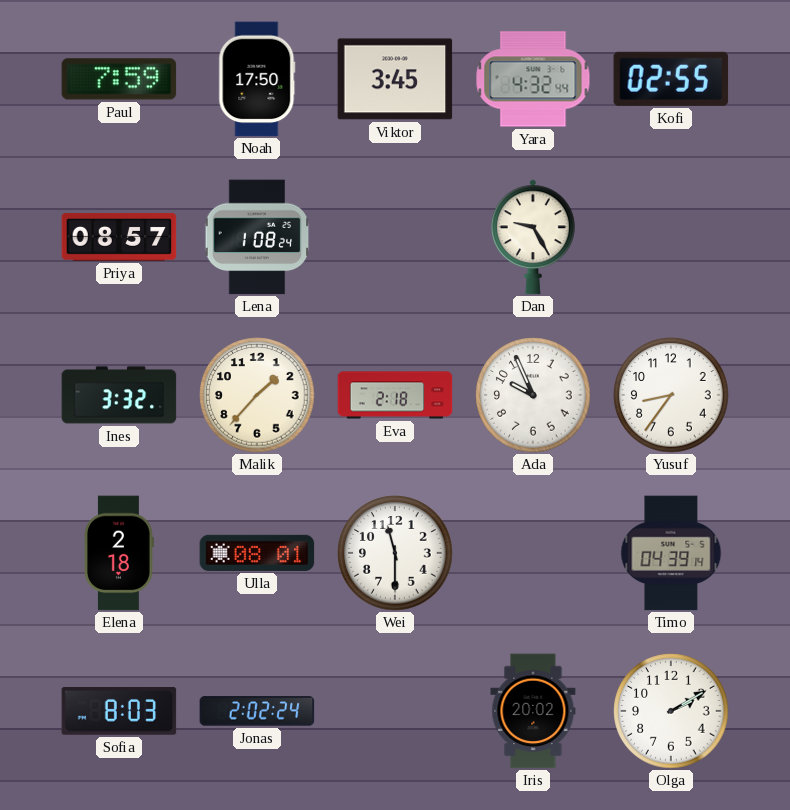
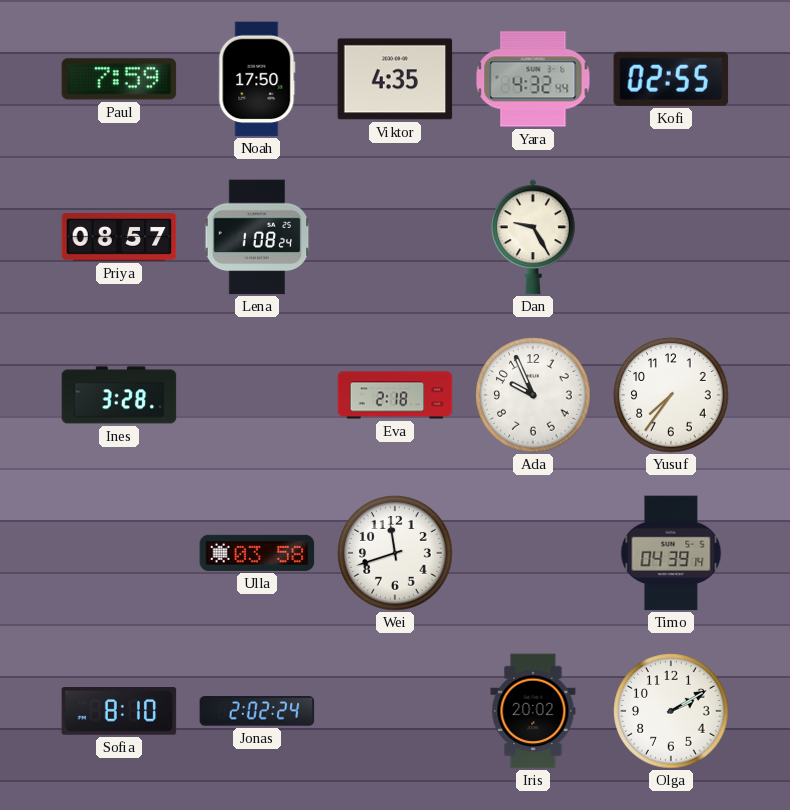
Viktor: 3:45 -> 4:35 (395, 79)
Ines: 3:32 -> 3:28 (119, 395)
Malik: 1:37 -> none (257, 395)
Yusuf: 8:36 -> 7:36 (671, 395)
Elena: 2:18 -> none (120, 553)
Ulla: 08:01 -> 03:58 (257, 553)
Wei: 11:30 -> 11:42 (395, 553)
Sofia: 8:03 -> 8:10 (119, 711)
